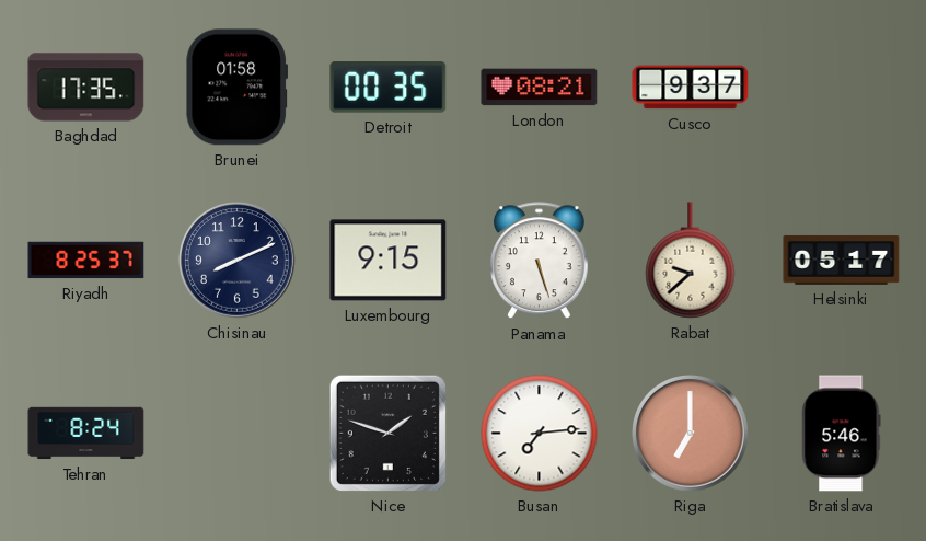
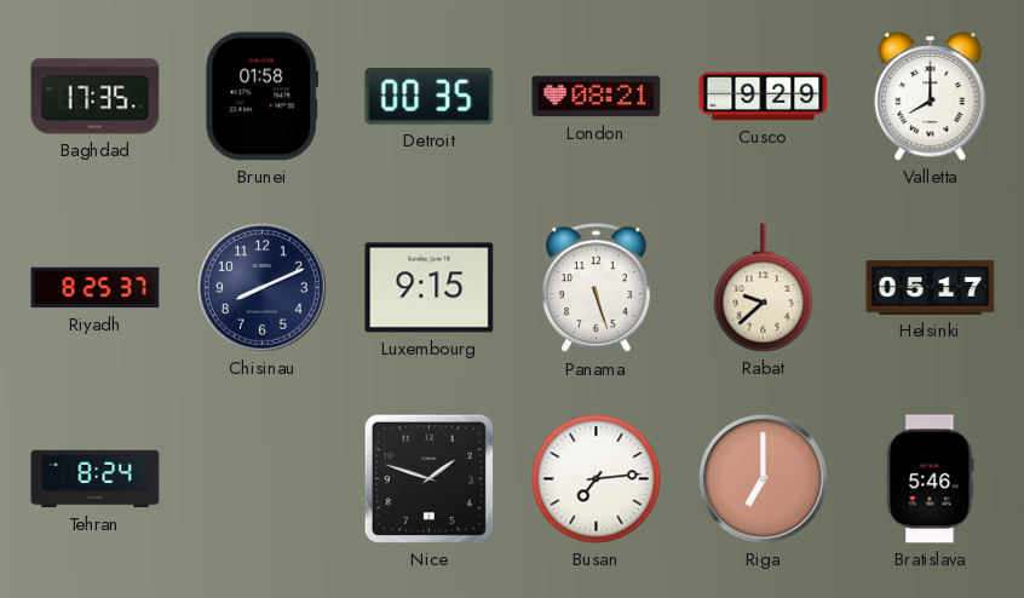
Cusco: 9:37 -> 9:29 (764, 97)
Valletta: none -> 8:00 (931, 97)
